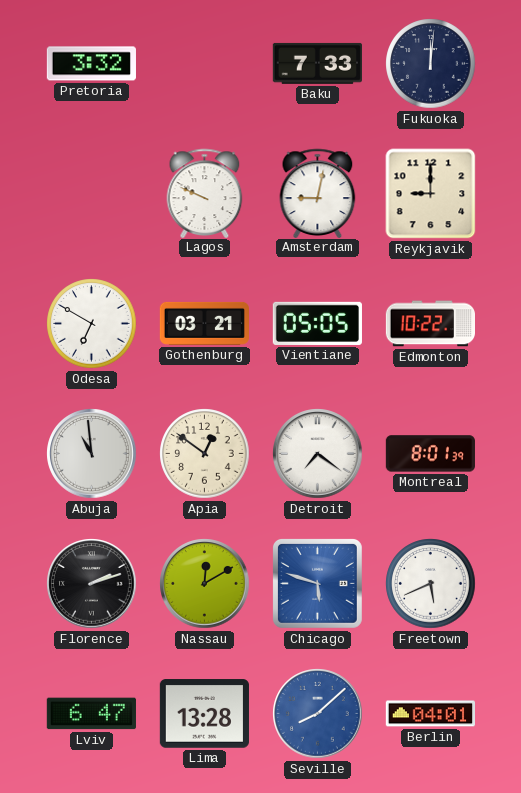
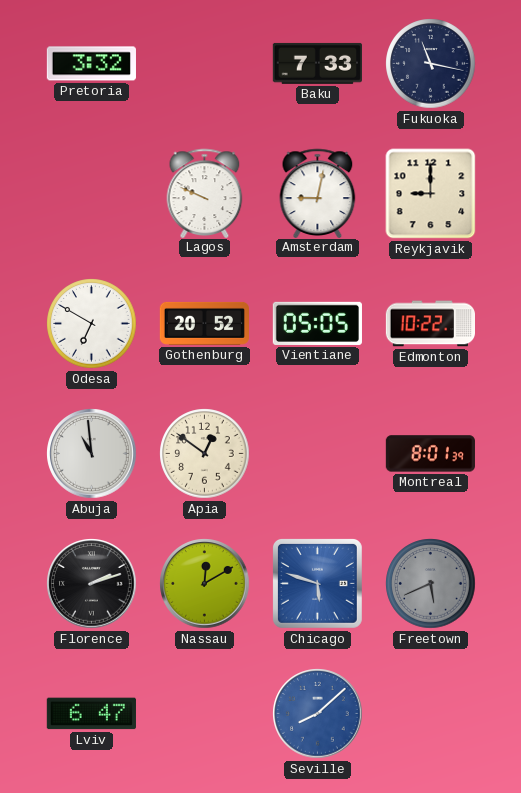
Fukuoka: 12:01 -> 11:17 (431, 64)
Gothenburg: 03:21 -> 20:52 (204, 323)
Detroit: 7:21 -> none (318, 454)
Freetown dial: white -> grey (431, 584)
Lima: 13:28 -> none (204, 714)
Berlin: 04:01 -> none (430, 714)
